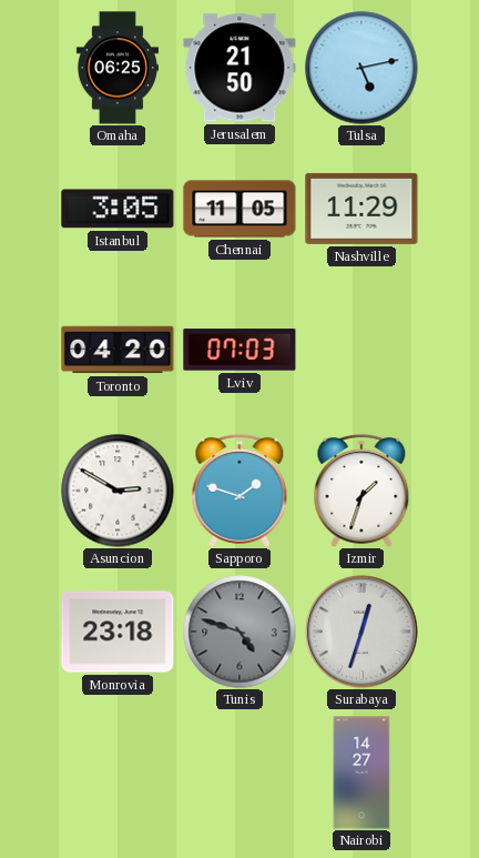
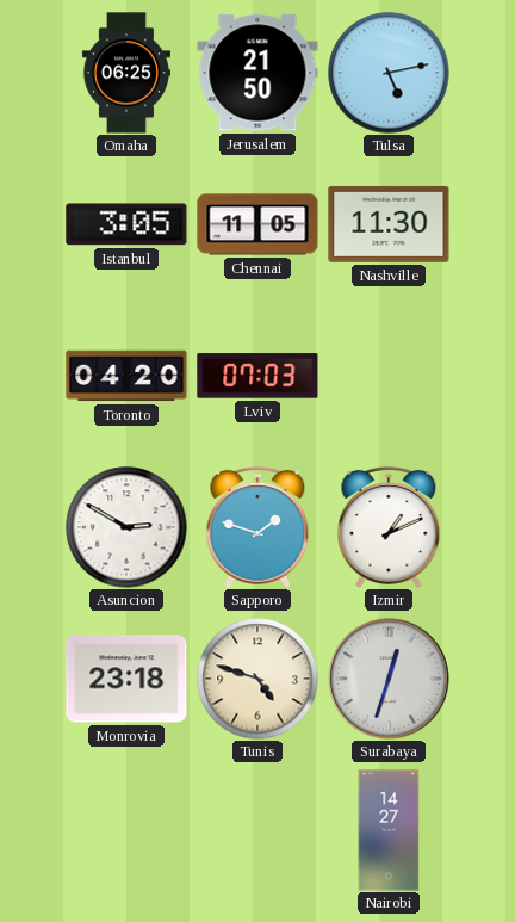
Nashville: 11:29 -> 11:30 (389, 224)
Izmir: 1:33 -> 1:11 (389, 527)
Tunis dial: grey -> cream (257, 679)
